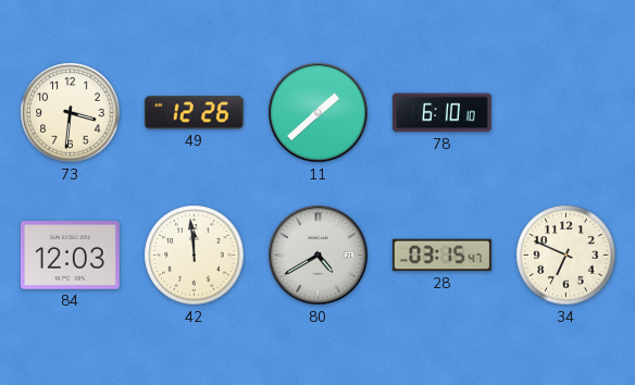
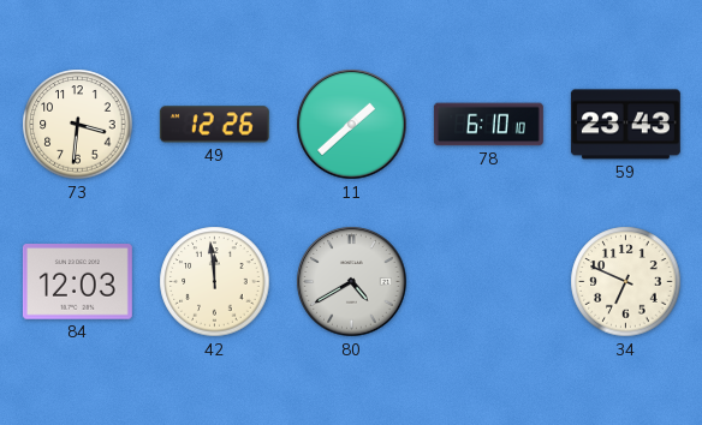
59: none -> 23:43 (625, 125)
28: 03:15 -> none (441, 256)
